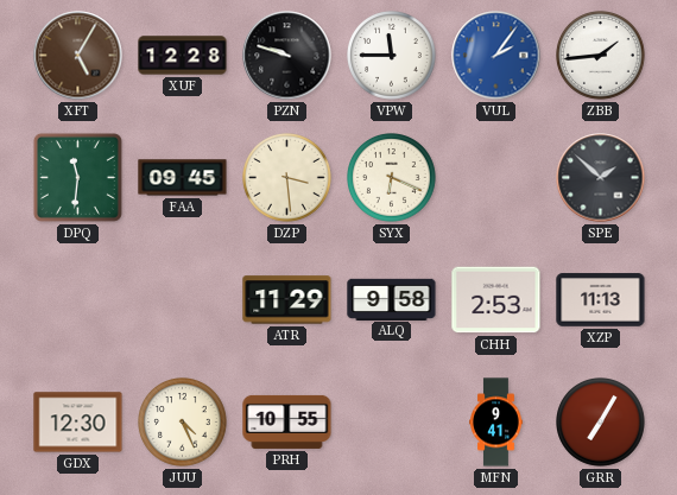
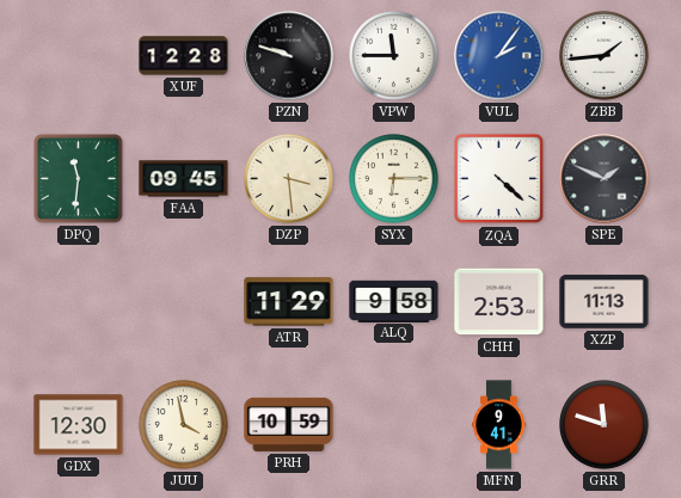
XFT: 5:05 -> none (78, 56)
SYX: 6:19 -> 6:15 (394, 179)
ZQA: none -> 4:22 (499, 179)
SPE: 1:52 -> 1:49 (605, 179)
JUU: 4:26 -> 3:58 (184, 425)
PRH: 10:55 -> 10:59 (289, 424)
GRR: 7:05 -> 11:48 (605, 425)
